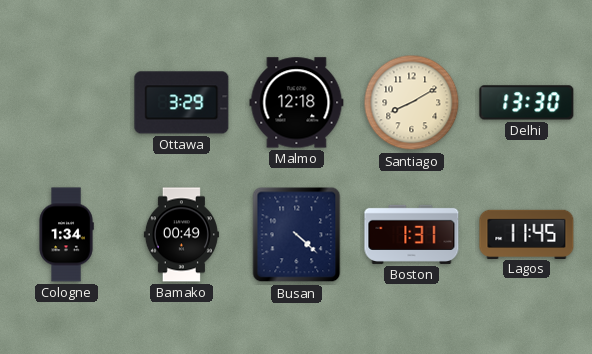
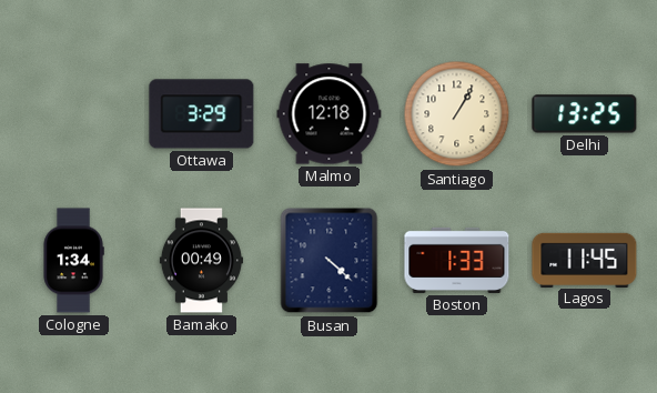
Santiago: 8:10 -> 1:05 (457, 114)
Delhi: 13:30 -> 13:25 (585, 114)
Boston: 1:31 -> 1:33 (457, 260)
